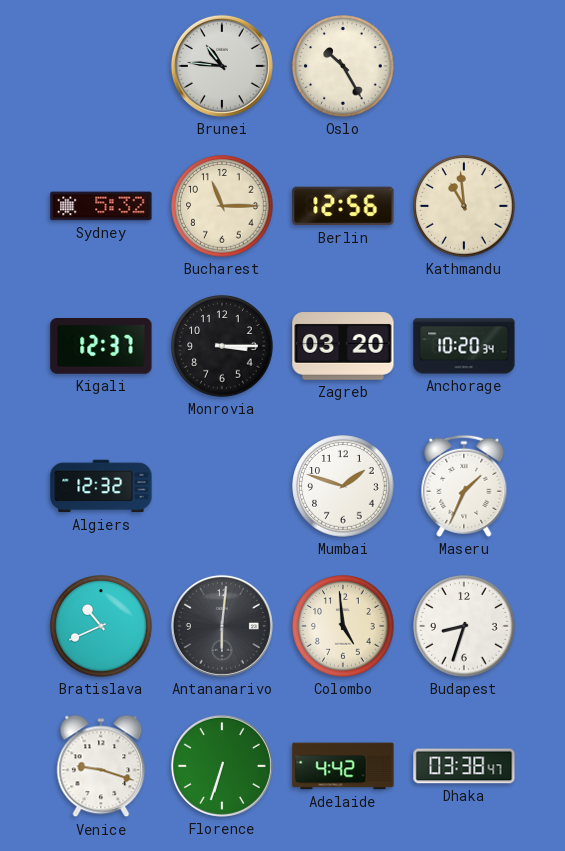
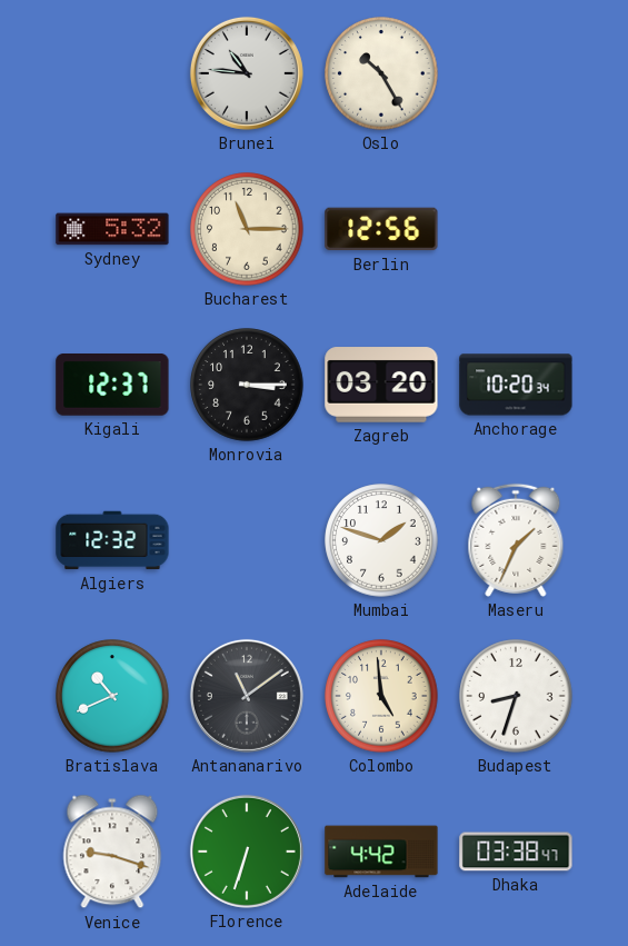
Kathmandu: 10:59 -> none (464, 206)
Antananarivo: 6:01 -> 11:09 (247, 696)
